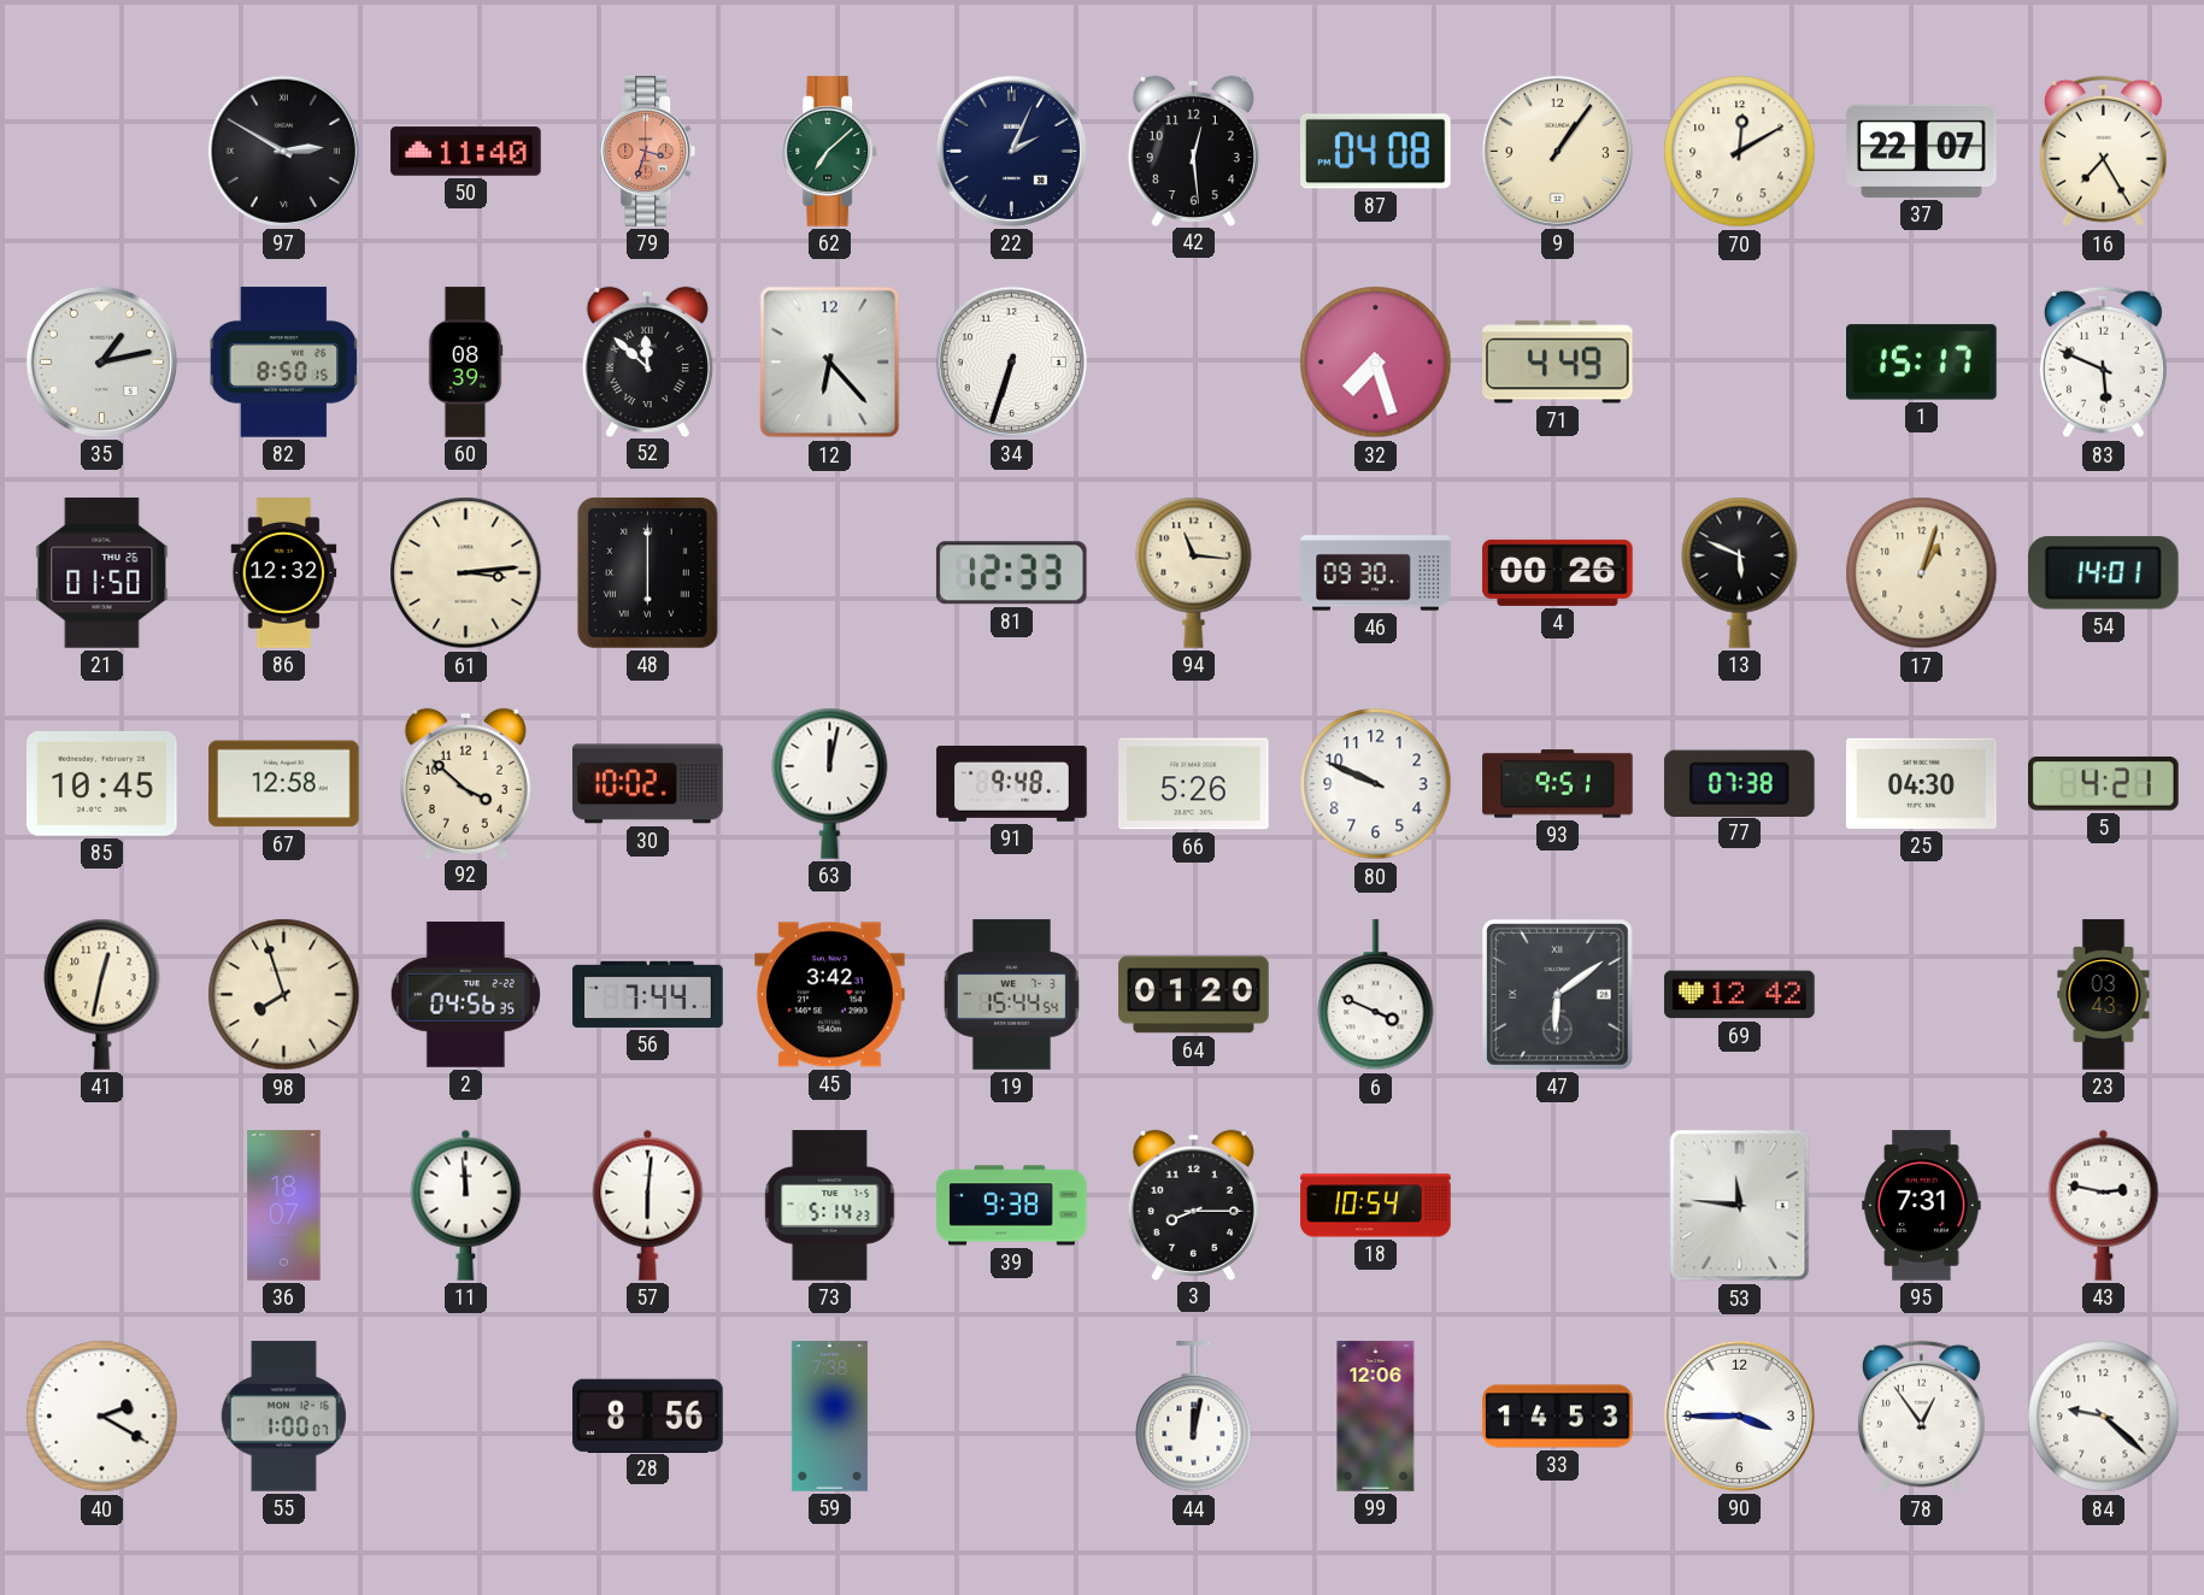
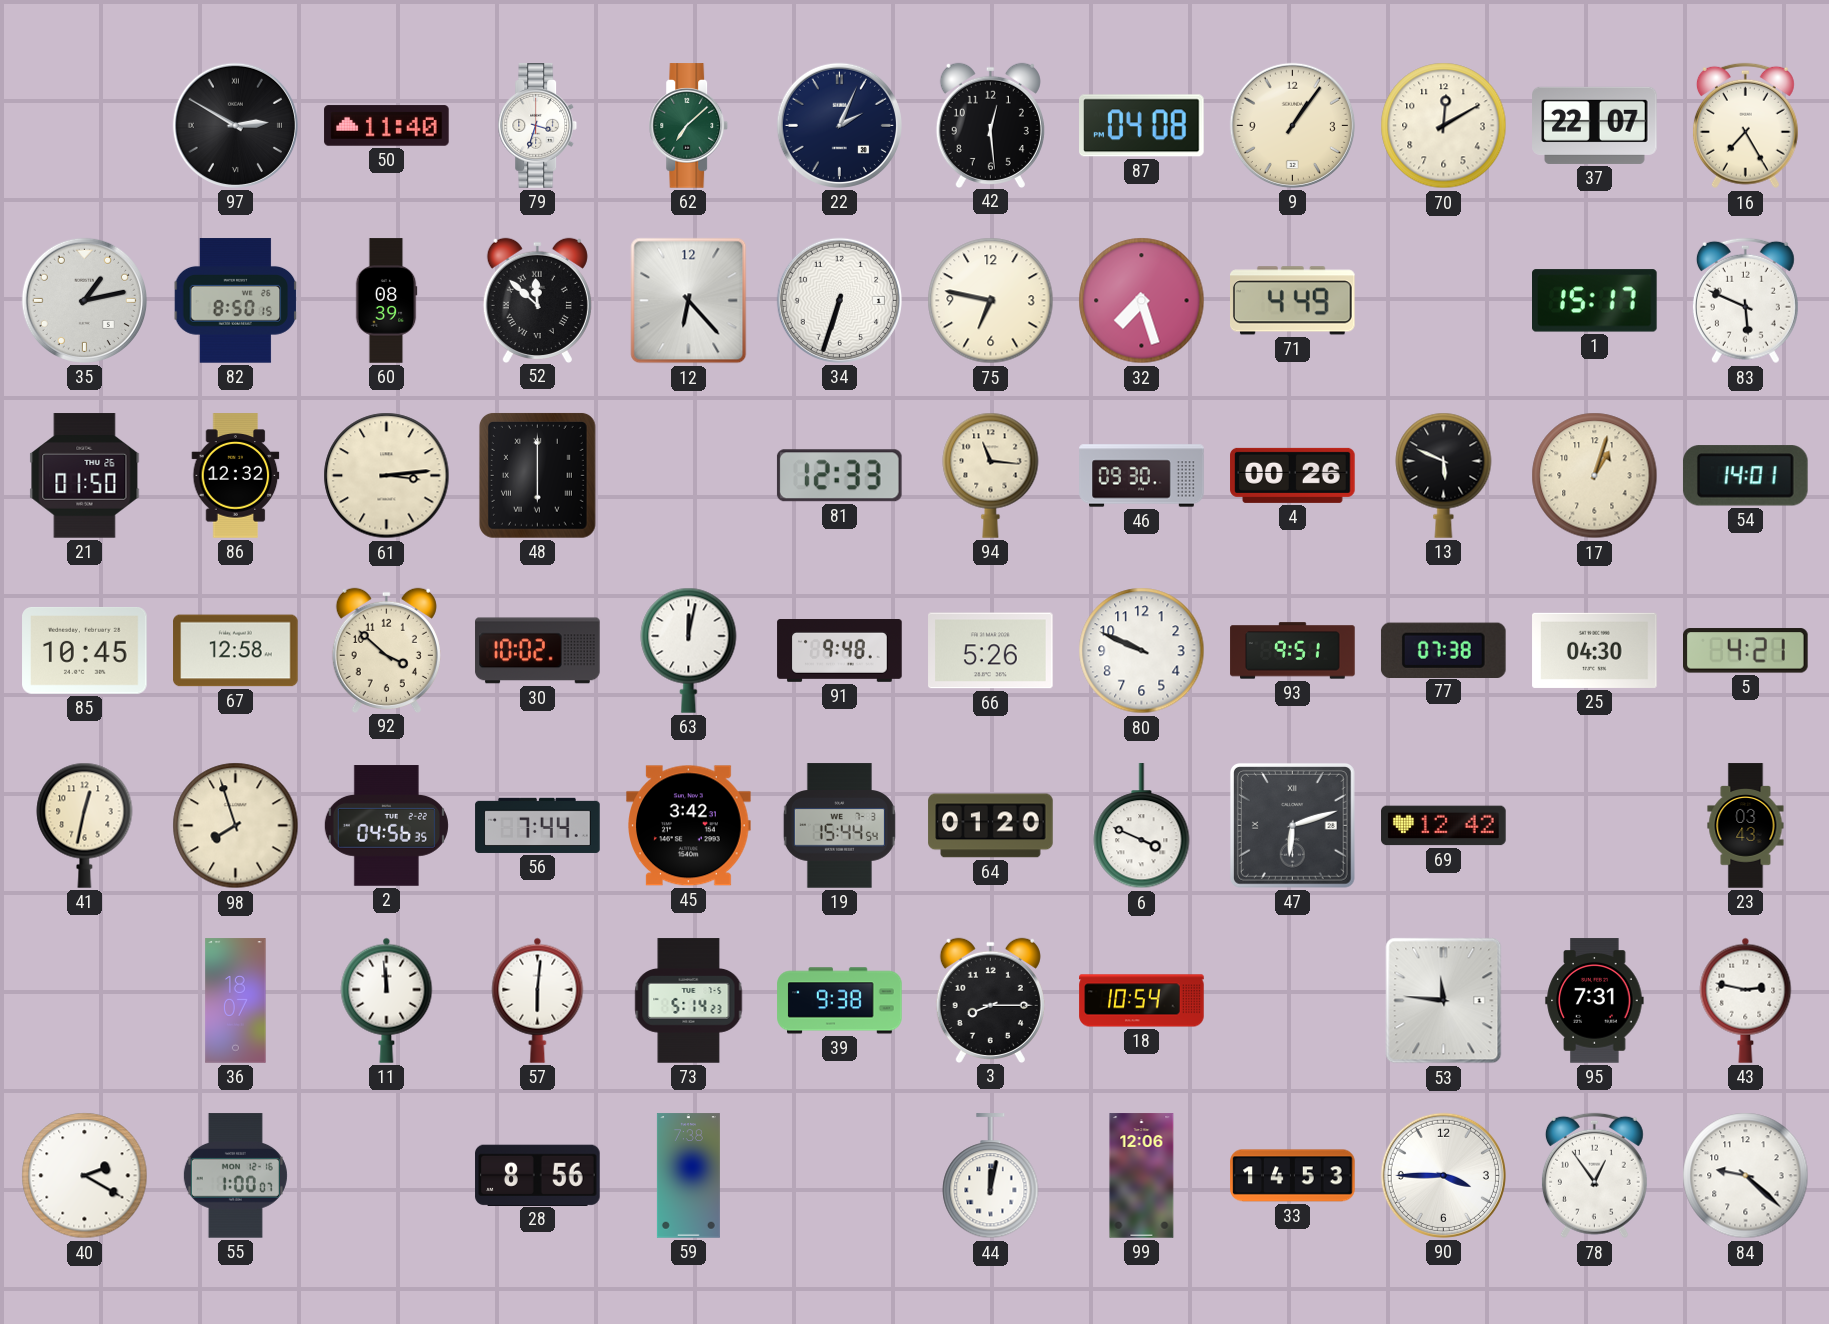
79 dial: salmon -> white (538, 126)
75: none -> 6:47 (991, 301)
47: 6:09 -> 6:12 (1292, 825)
